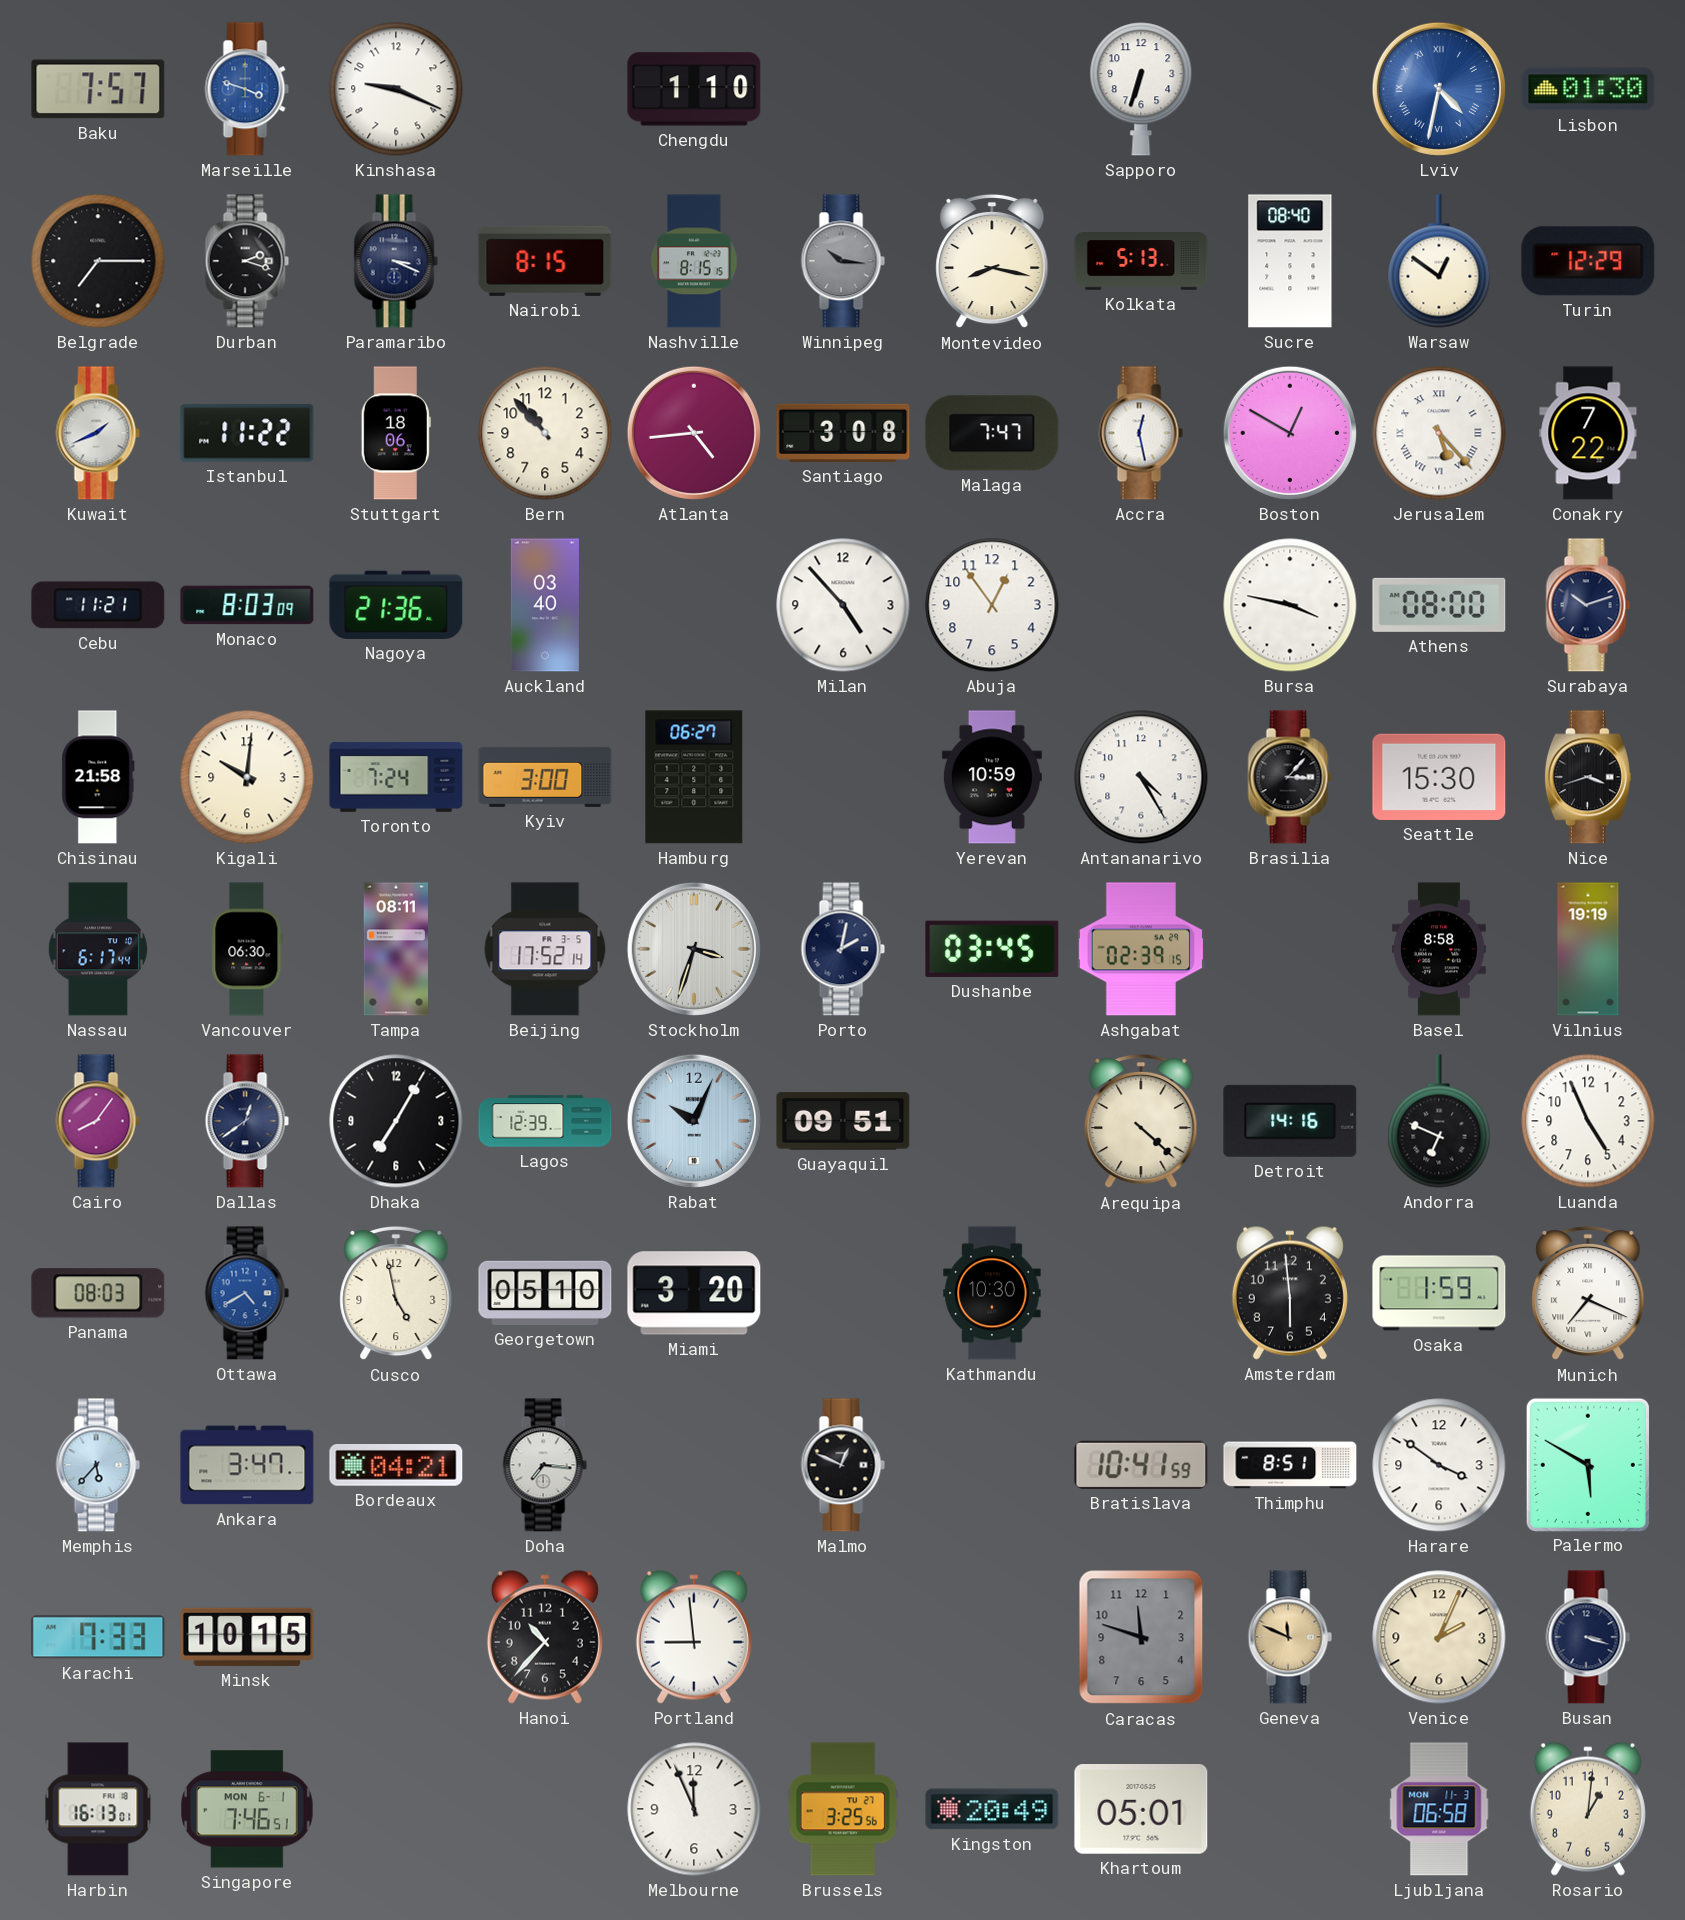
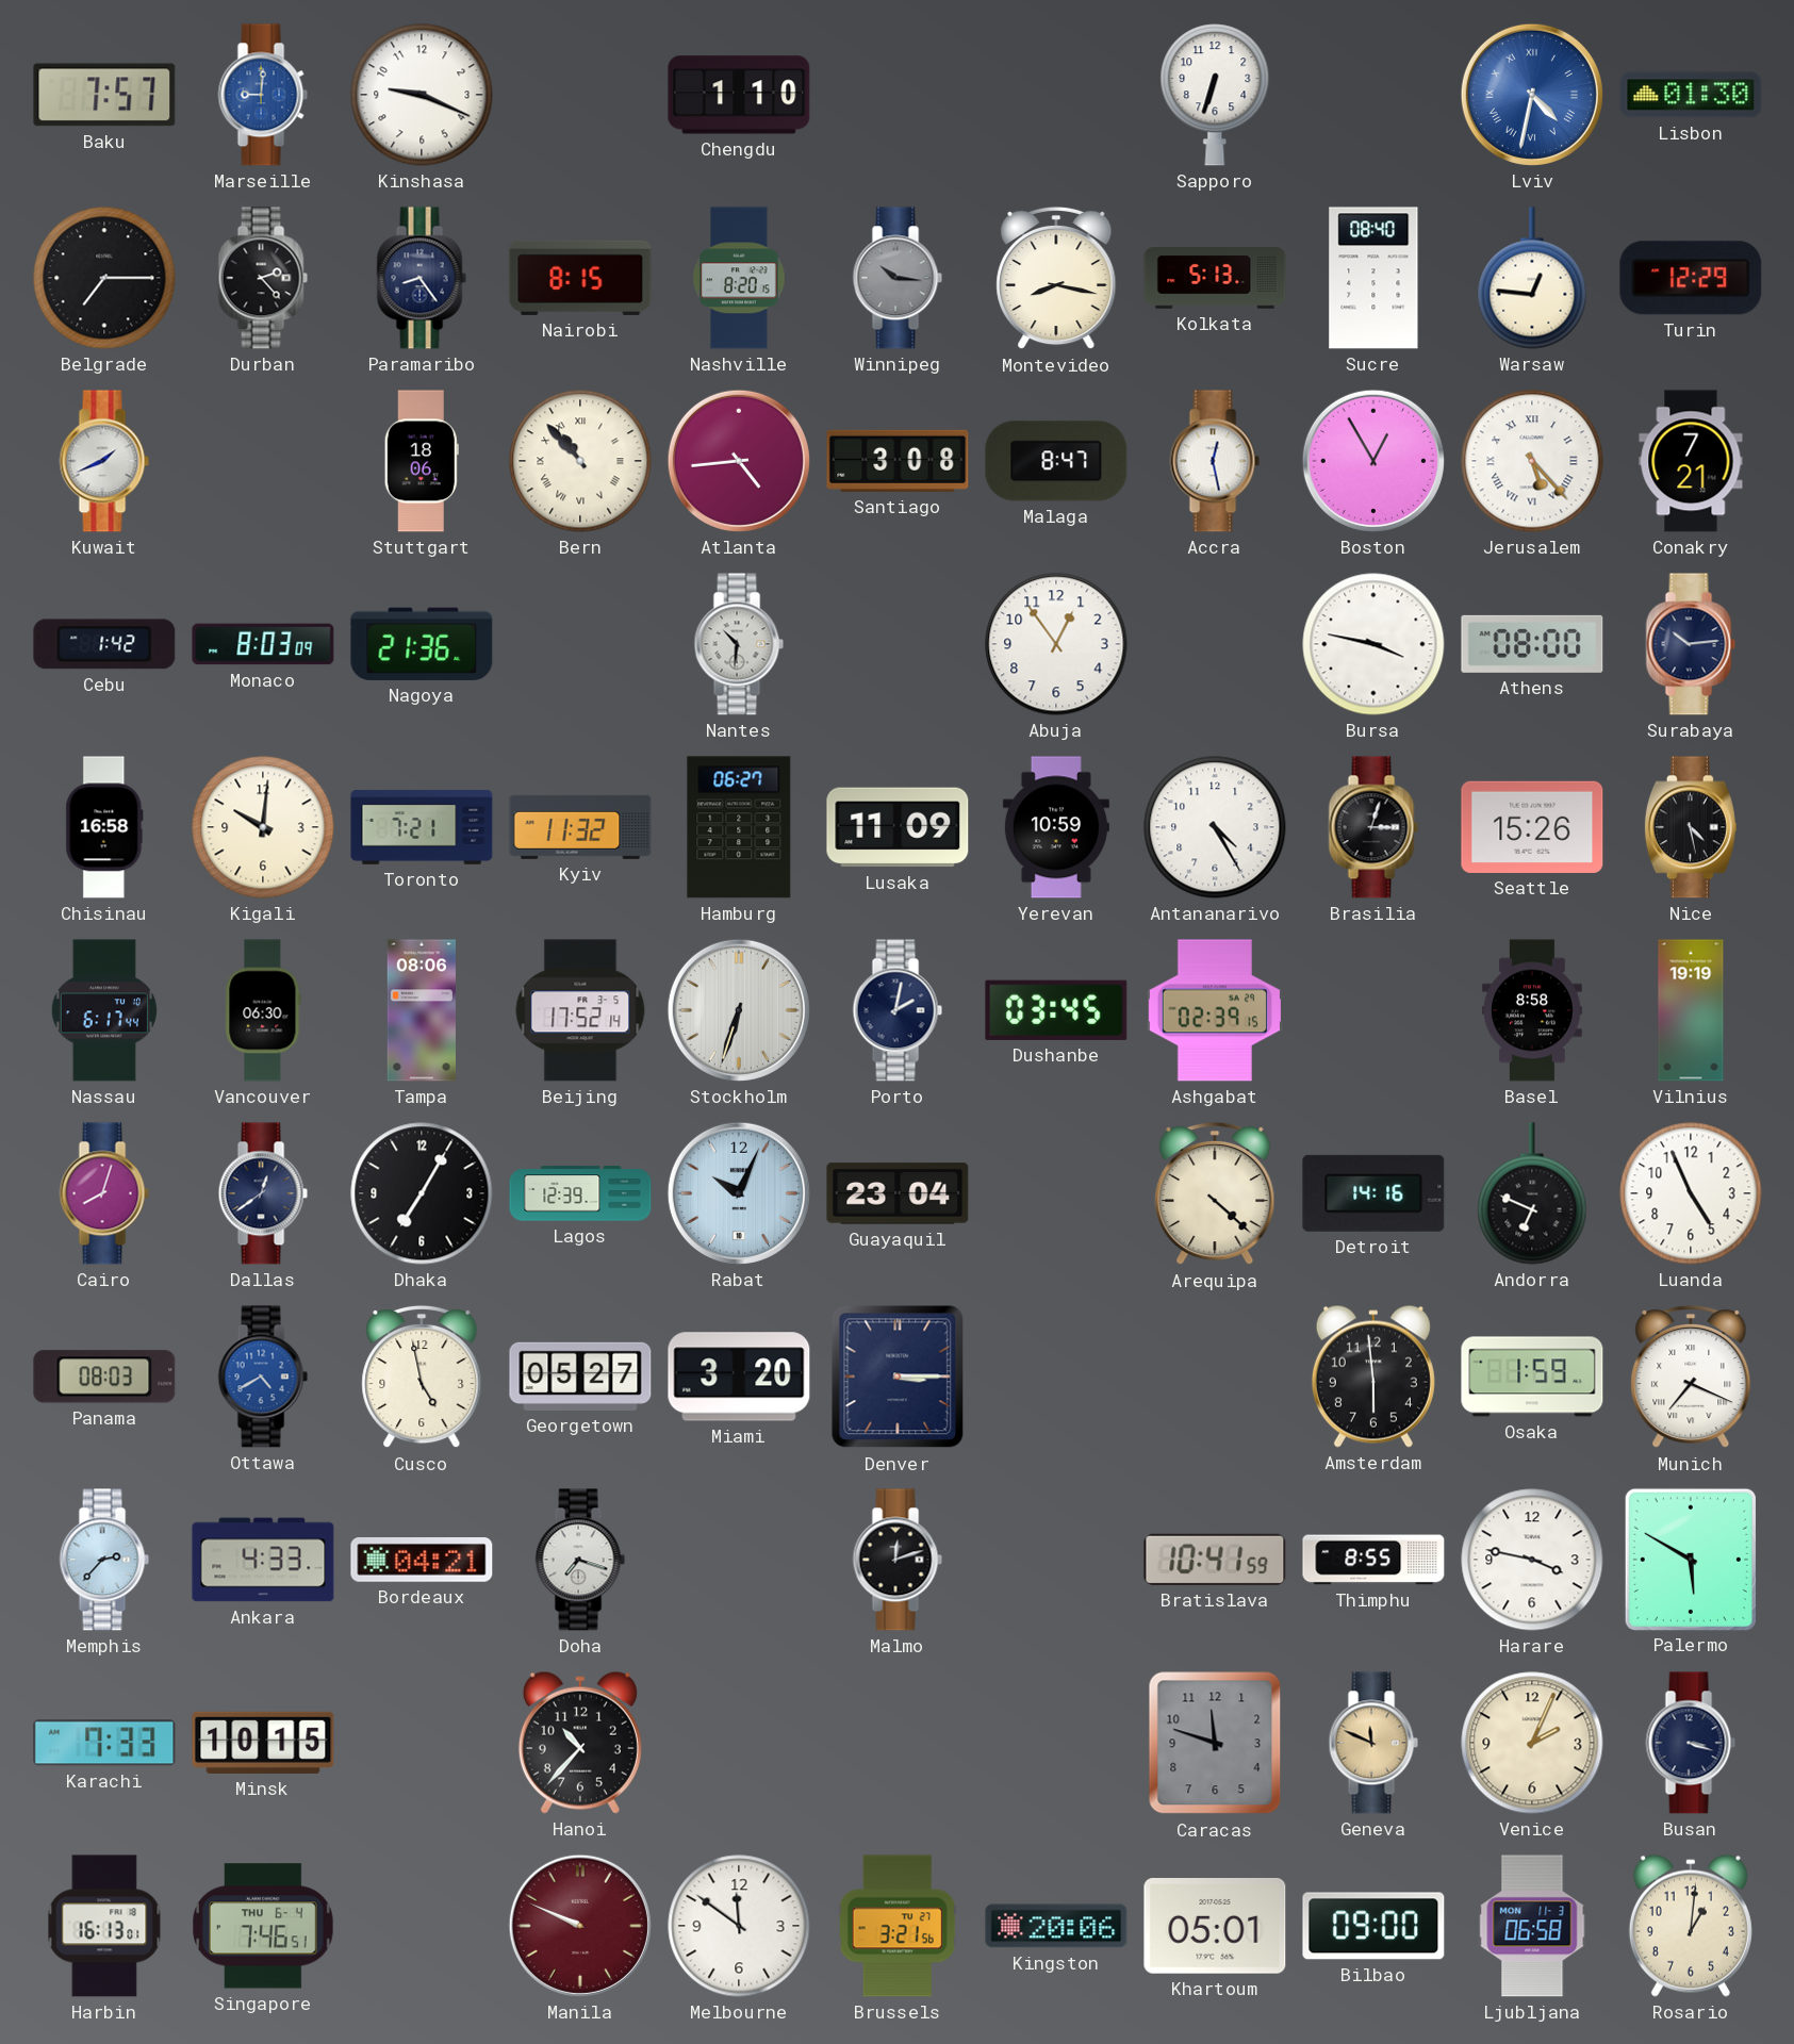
Marseille: 3:48 -> 9:01 (263, 95)
Durban: 2:18 -> 2:23 (263, 278)
Paramaribo: 3:19 -> 8:24 (422, 278)
Nashville: 8:15 -> 8:20 (739, 278)
Warsaw: 12:51 -> 12:46 (1532, 278)
Istanbul: 11:22 -> none (247, 433)
Bern numerals: Arabic -> Roman (580, 461)
Malaga: 7:47 -> 8:47 (1056, 461)
Boston: 12:50 -> 12:55 (1373, 461)
Conakry: 7:22 -> 7:21 (1691, 461)
Cebu: 11:21 -> 1:42 (104, 644)
Auckland: 03:40 -> none (545, 605)
Nantes: none -> 10:31 (739, 644)
Milan: 4:53 -> none (843, 605)
Surabaya: 10:12 -> 10:14 (1691, 644)
Chisinau: 21:58 -> 16:58 (104, 827)
Toronto: 7:24 -> 7:21 (422, 827)
Kyiv: 3:00 -> 11:32 (580, 827)
Lusaka: none -> 11:09 (898, 827)
Brasilia: 3:07 -> 3:03 (1373, 827)
Seattle: 15:30 -> 15:26 (1532, 827)
Nice: 3:42 -> 4:28 (1691, 827)
Tampa: 08:11 -> 08:06 (421, 1010)
Stockholm: 3:33 -> 6:33 (739, 1010)
Cairo: 8:06 -> 8:03 (104, 1193)
Guayaquil: 09:51 -> 23:04 (898, 1193)
Georgetown: 05:10 -> 05:27 (580, 1377)
Denver: none -> 3:15 (898, 1377)
Kathmandu: 10:30 -> none (992, 1293)
Memphis: 5:37 -> 2:37 (104, 1560)
Ankara: 3:47 -> 4:33 (263, 1560)
Doha: 7:16 -> 7:18 (580, 1560)
Malmo: 12:49 -> 12:12 (898, 1560)
Thimphu: 8:51 -> 8:55 (1373, 1560)
Harare: 3:51 -> 3:47 (1532, 1560)
Portland: 8:59 -> none (694, 1637)
Singapore date: MON 6-1 -> THU 6-4 (263, 1926)
Manila: none -> 9:49 (580, 1926)
Melbourne: 11:56 -> 11:51 (739, 1926)
Brussels: 3:25 -> 3:21 (898, 1926)
Kingston: 20:49 -> 20:06 (1056, 1926)
Bilbao: none -> 09:00 (1373, 1926)
